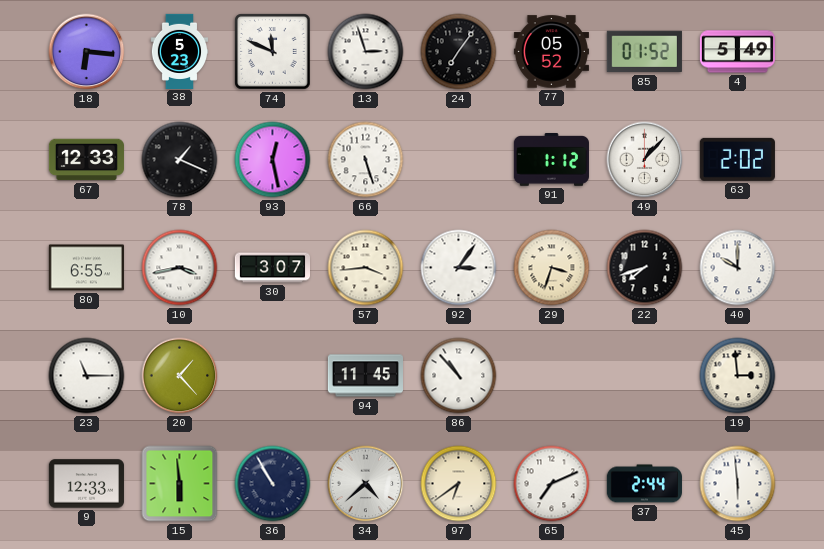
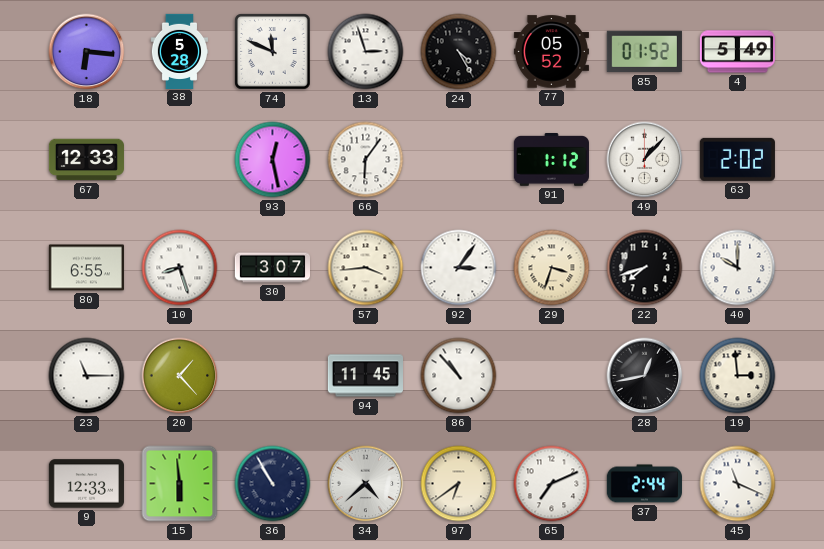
38: 5:23 -> 5:28 (180, 51)
24: 7:06 -> 4:25 (459, 52)
78: 1:19 -> none (180, 160)
66: 5:27 -> 6:06 (366, 160)
10: 3:43 -> 8:27 (180, 268)
28: none -> 12:43 (645, 376)
45: 5:59 -> 11:19 (738, 484)
